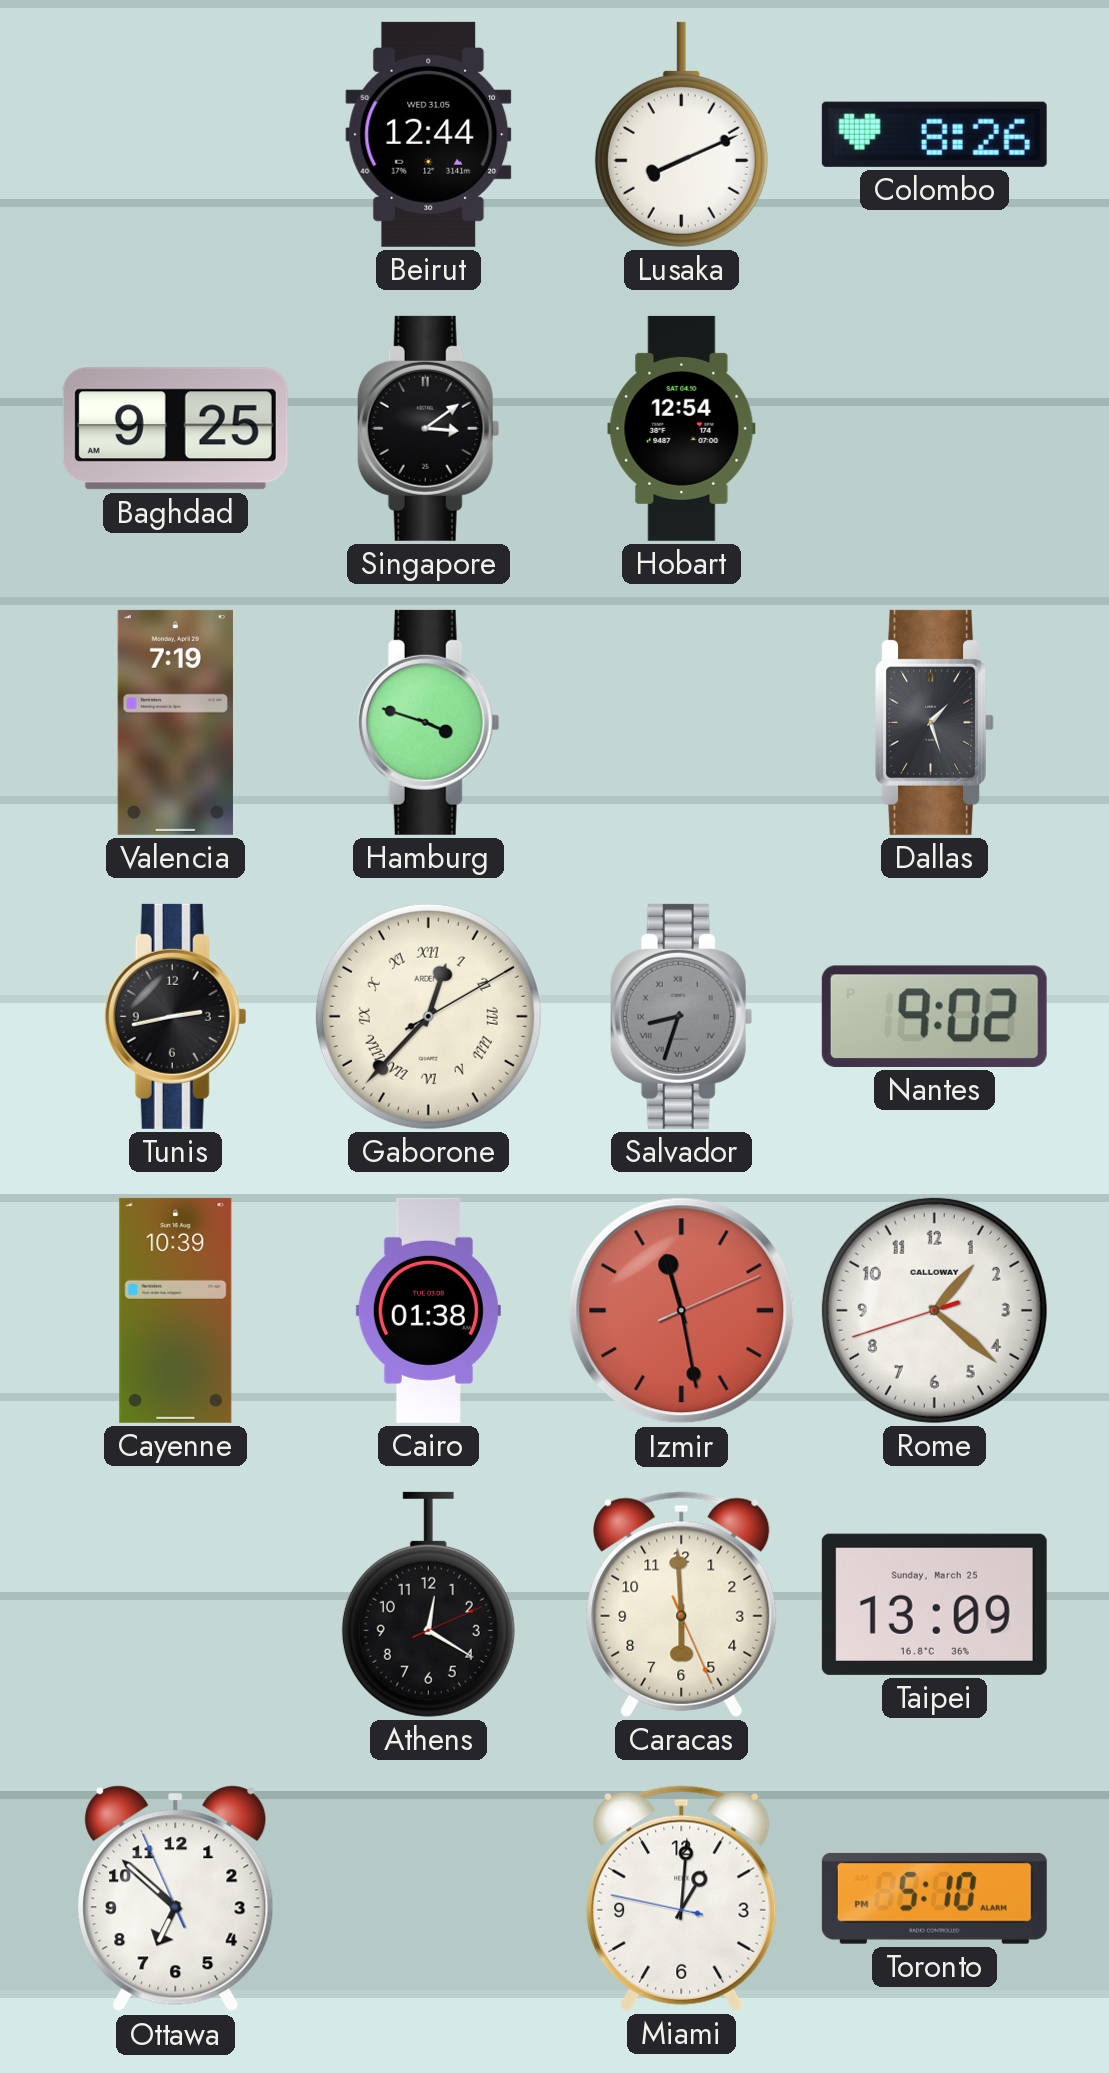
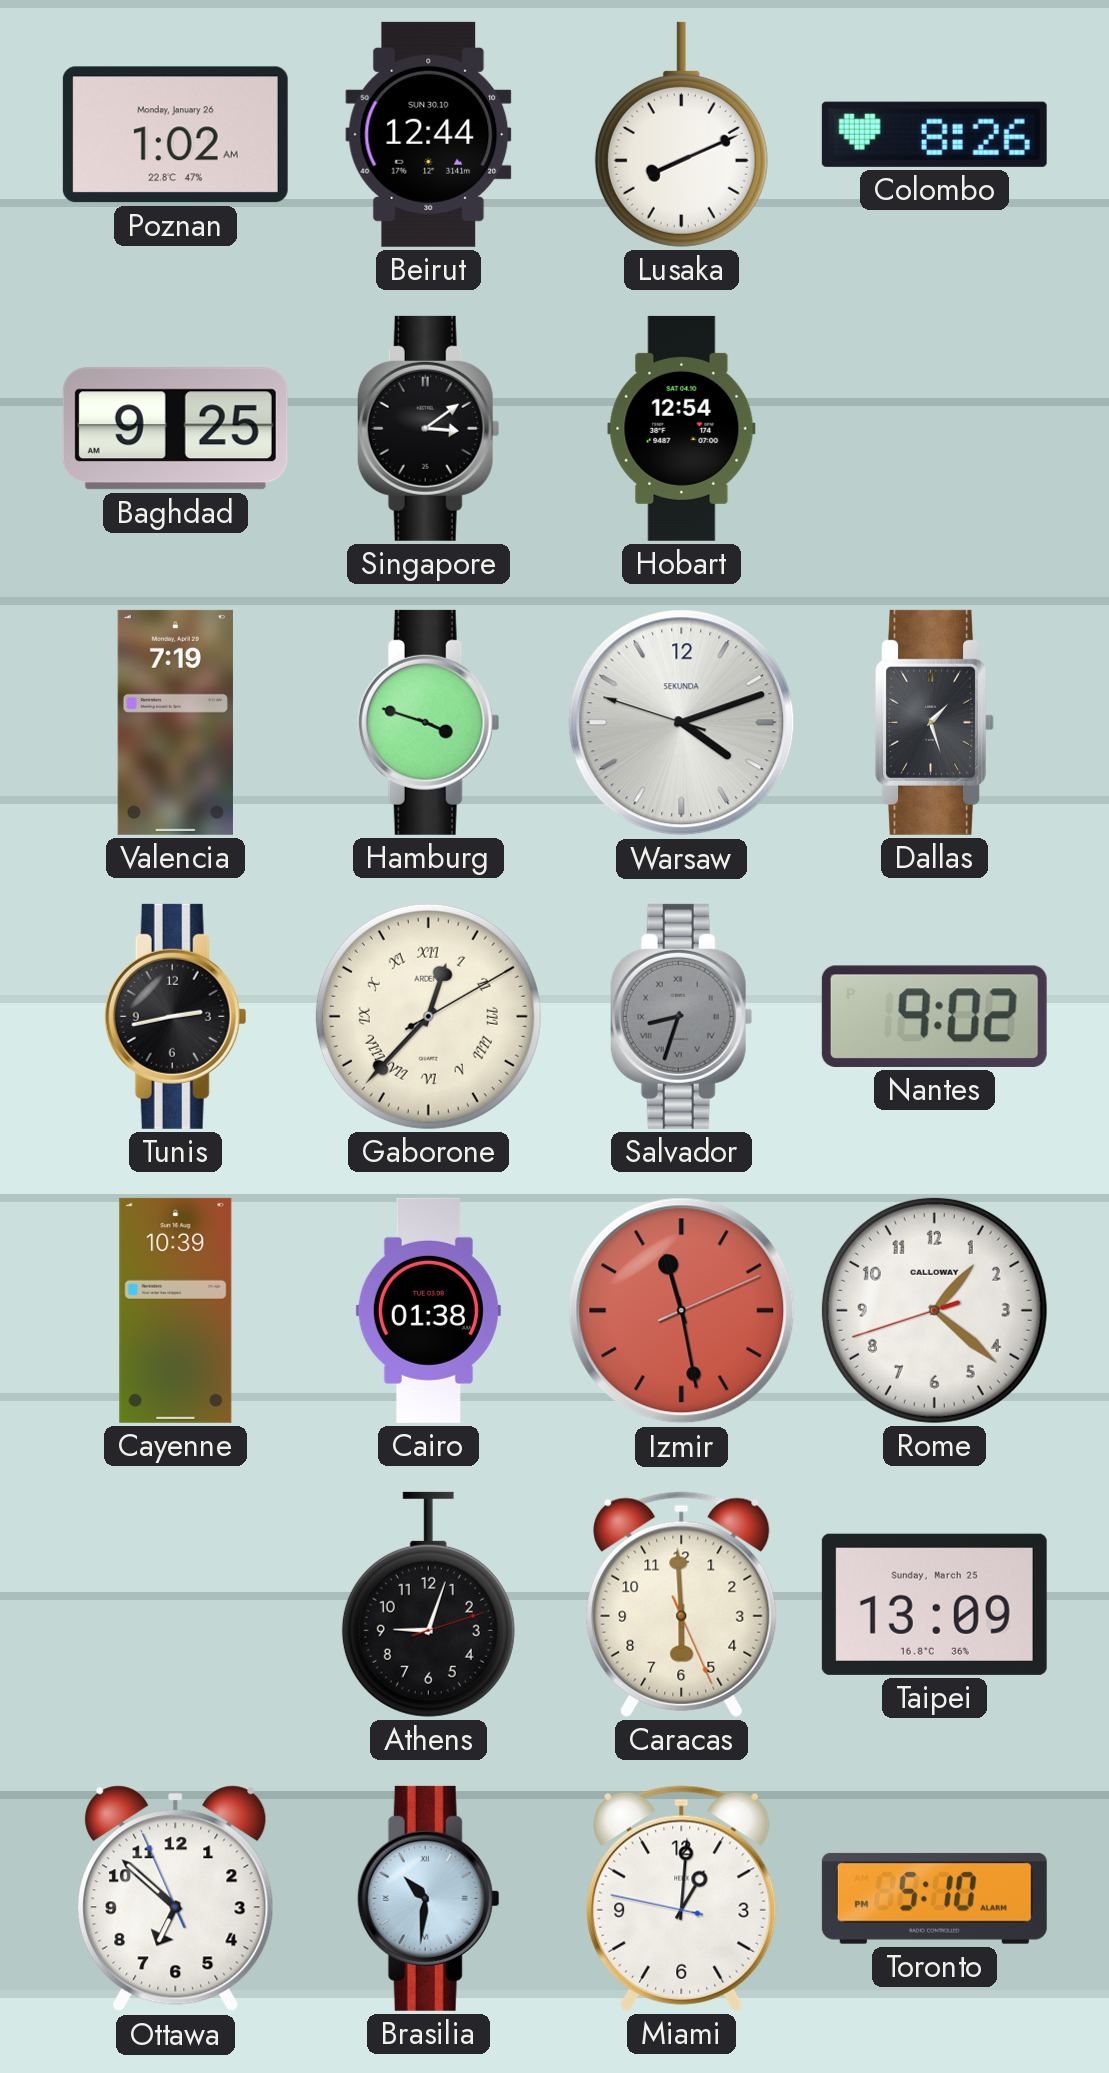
Poznan: none -> 1:02 (175, 135)
Beirut date: WED 31.05 -> SUN 30.10 (429, 134)
Warsaw: none -> 4:11 (682, 723)
Athens: 12:20 -> 9:03 (428, 1604)
Brasilia: none -> 10:31 (428, 1898)
